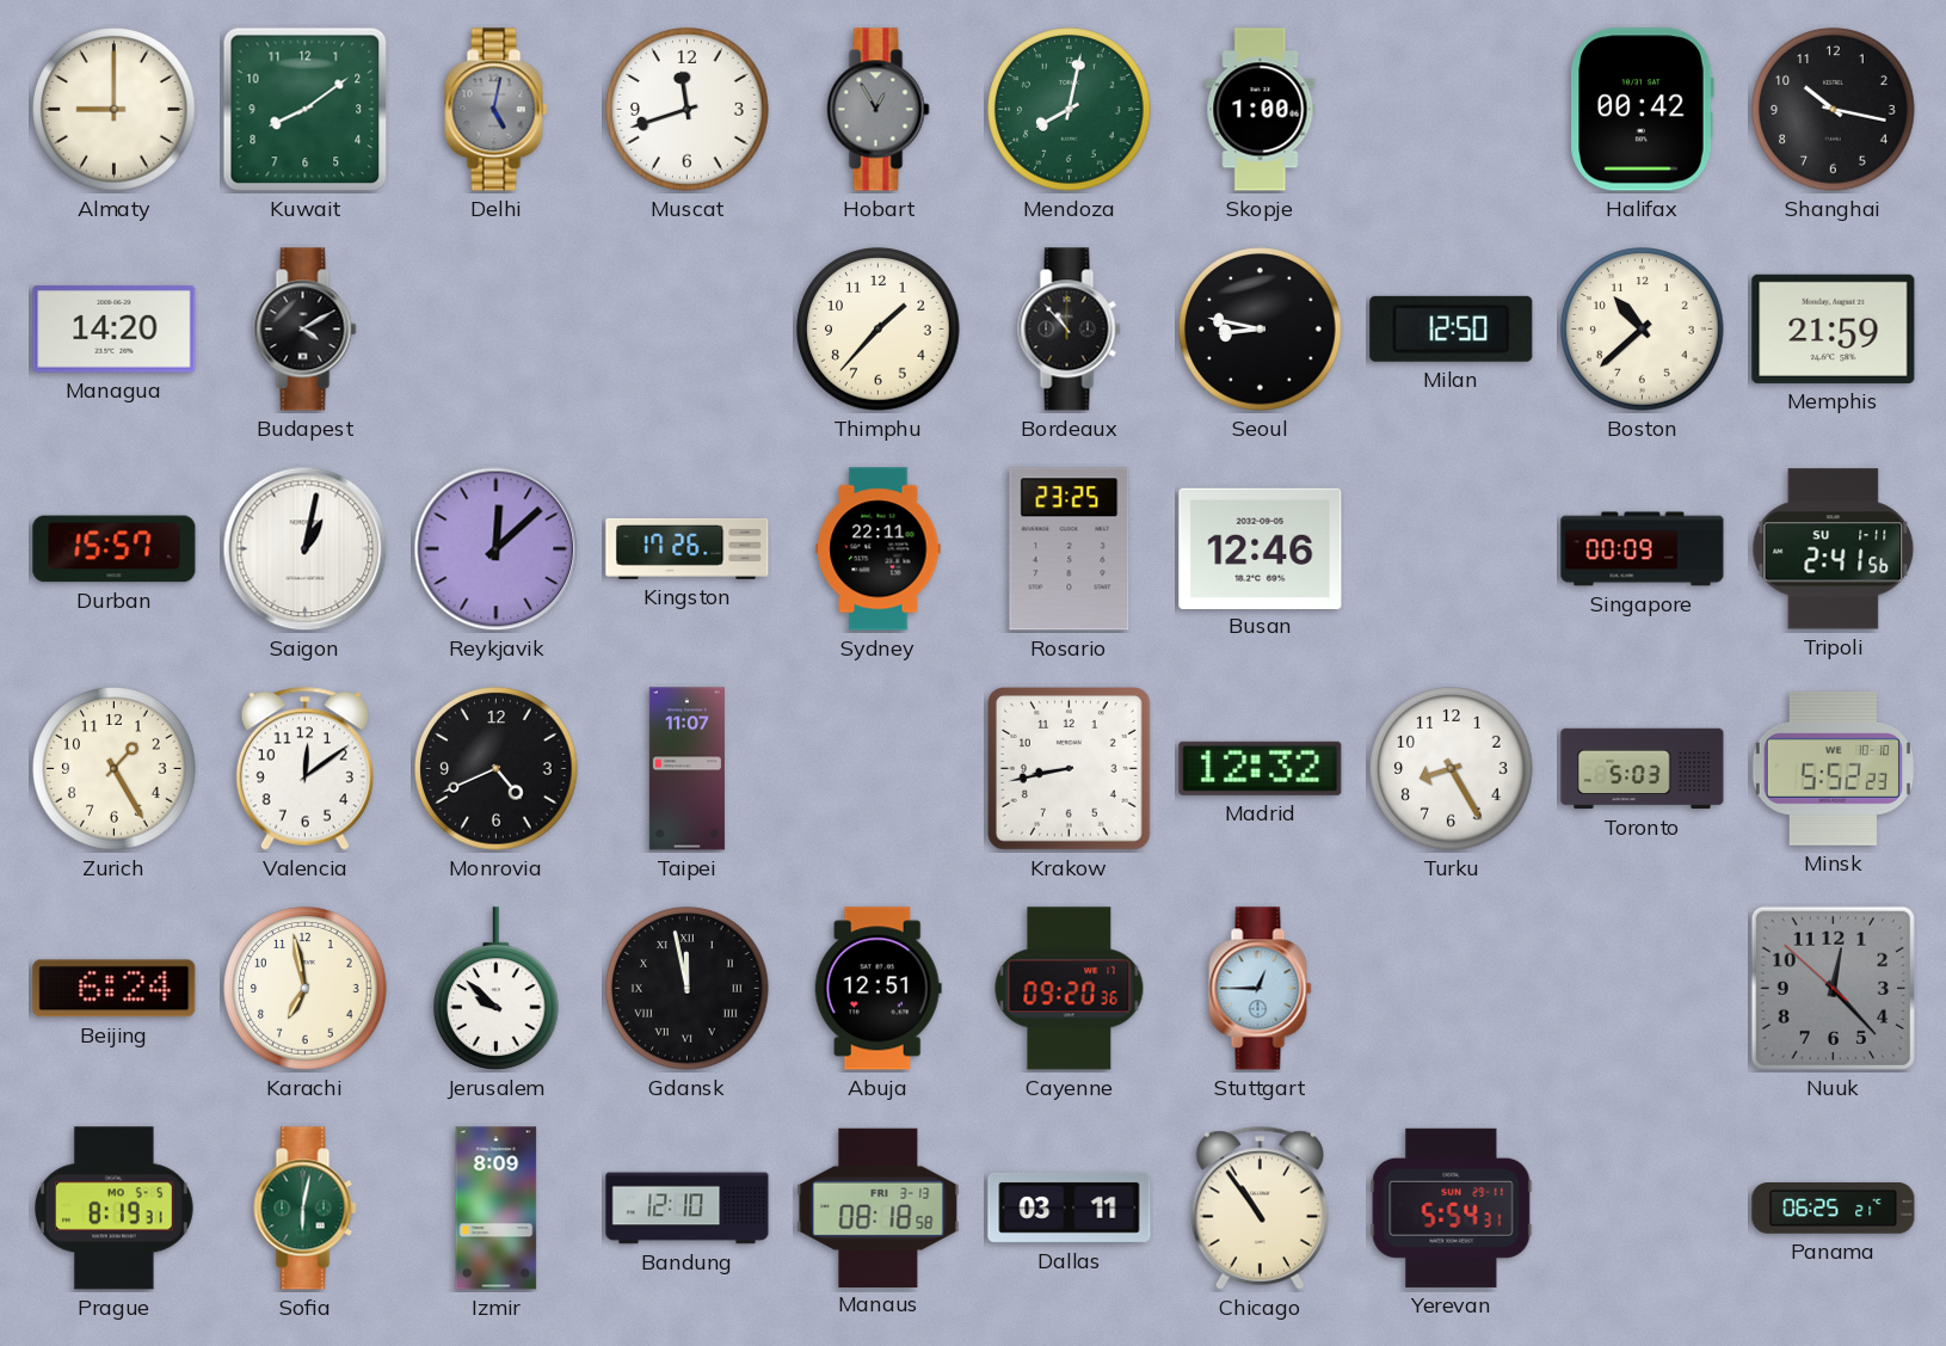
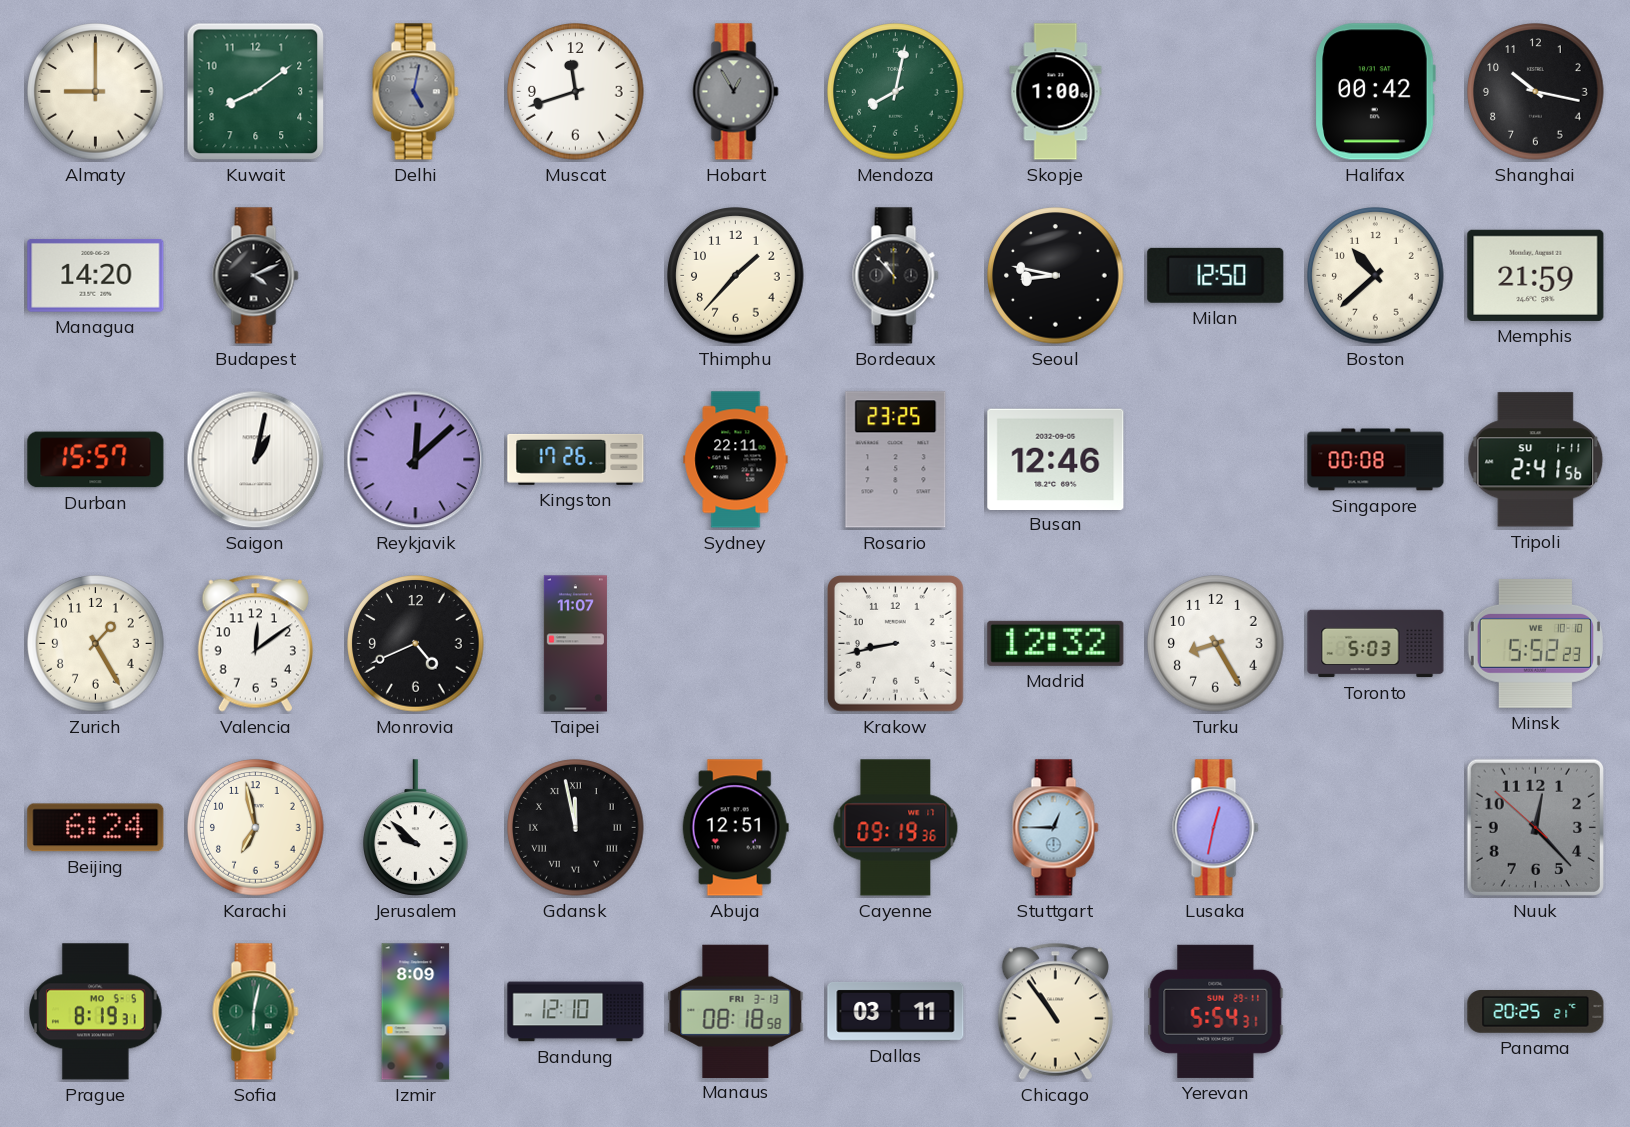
Budapest: 4:10 -> 4:11 (256, 276)
Singapore: 00:09 -> 00:08 (1376, 460)
Cayenne: 09:20 -> 09:19 (896, 828)
Lusaka: none -> 12:32 (1216, 828)
Panama: 06:25 -> 20:25 (1536, 1012)
